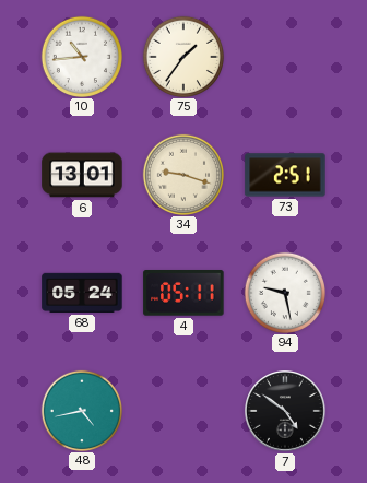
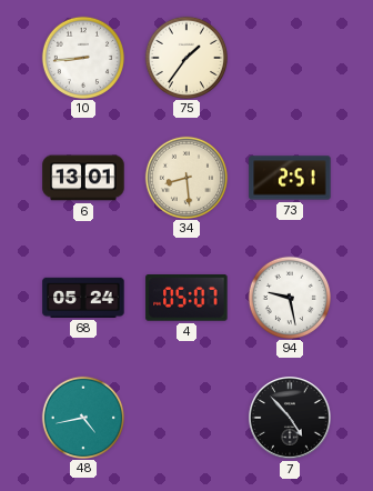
10: 10:44 -> 8:44 (82, 57)
34: 9:18 -> 8:29 (185, 177)
4: 05:11 -> 05:07 (186, 298)
7: 4:51 -> 4:53 (291, 419)
